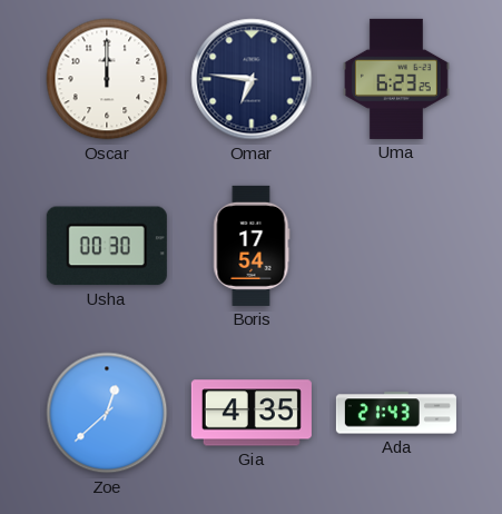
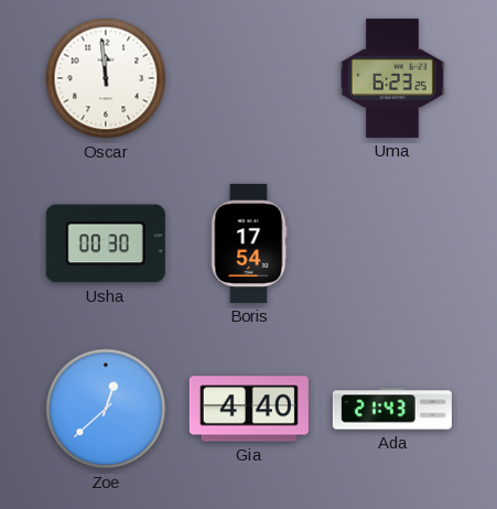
Oscar: 12:00 -> 11:59 (106, 78)
Omar: 6:46 -> none (252, 79)
Gia: 4:35 -> 4:40 (249, 409)
